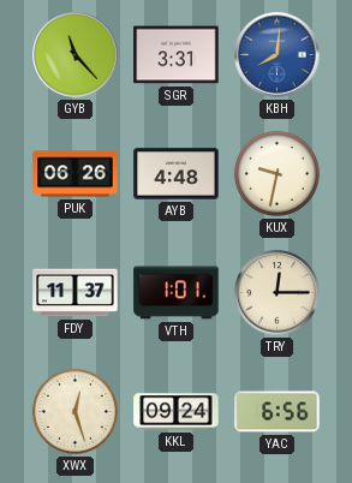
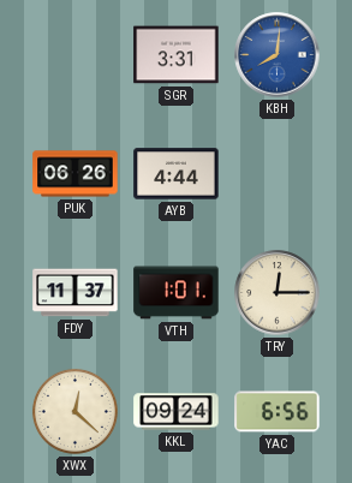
GYB: 11:23 -> none (76, 55)
AYB: 4:48 -> 4:44 (177, 174)
KUX: 9:32 -> none (276, 173)
XWX: 12:27 -> 12:22 (74, 411)
